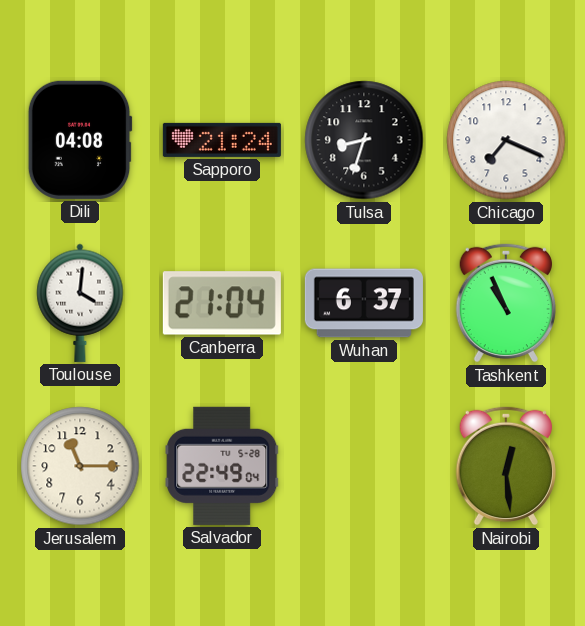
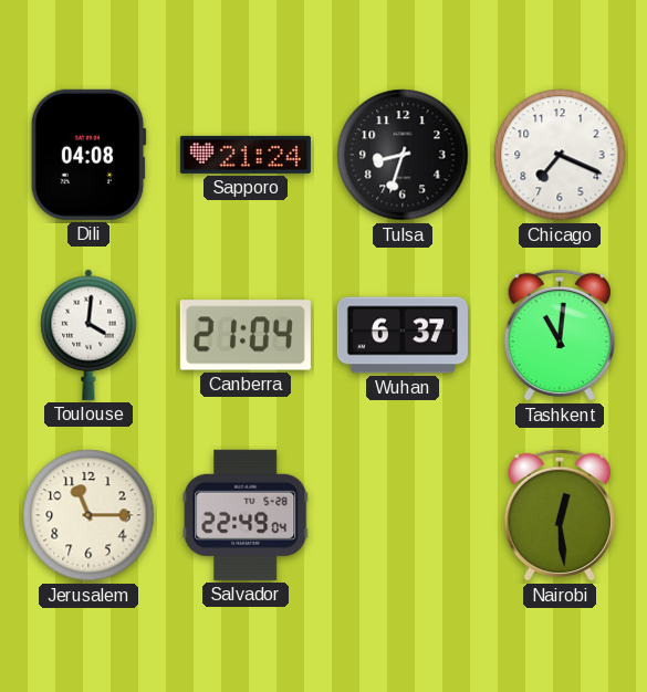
Tashkent: 10:56 -> 11:01 (559, 335)
